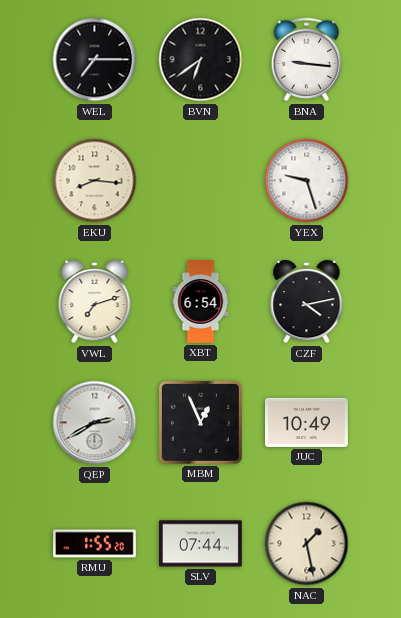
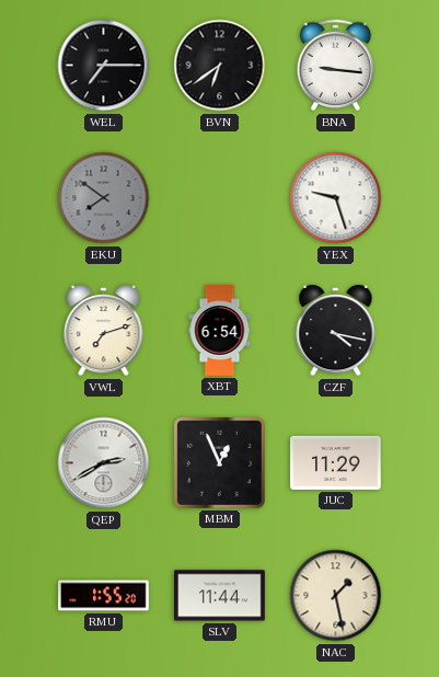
EKU: 8:16 -> 7:51 (104, 198)
EKU dial: cream -> grey (104, 198)
CZF: 4:13 -> 4:17 (336, 331)
JUC: 10:49 -> 11:29 (336, 462)
SLV: 07:44 -> 11:44 (220, 596)
